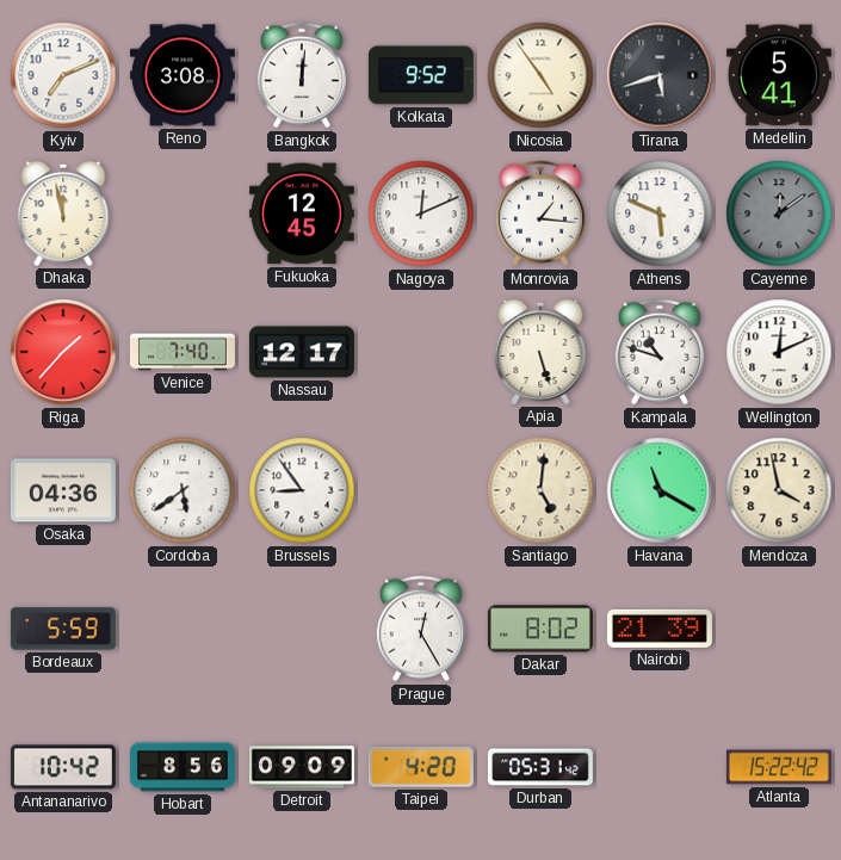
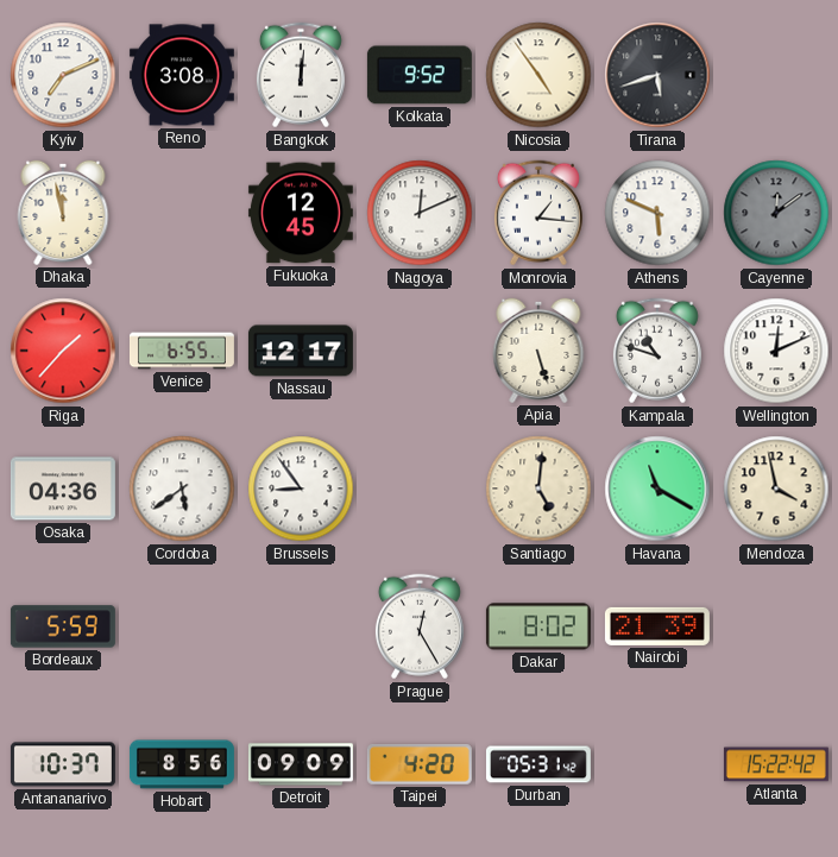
Medellin: 5:41 -> none (779, 75)
Venice: 7:40 -> 6:55 (182, 351)
Antananarivo: 10:42 -> 10:37 (63, 764)
